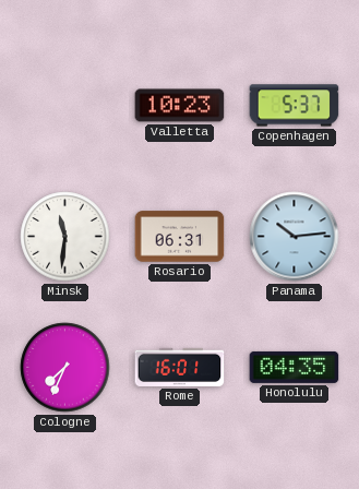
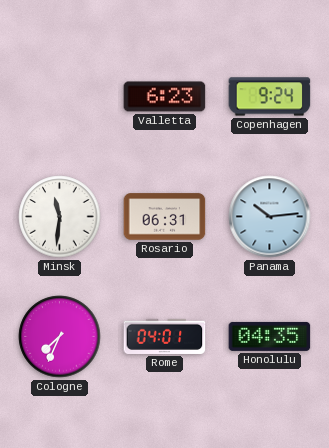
Valletta: 10:23 -> 6:23 (165, 97)
Copenhagen: 5:37 -> 9:24 (270, 97)
Rome: 16:01 -> 04:01 (165, 336)
